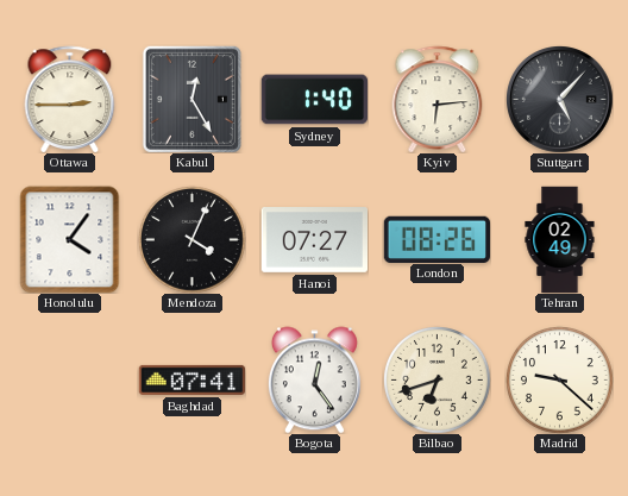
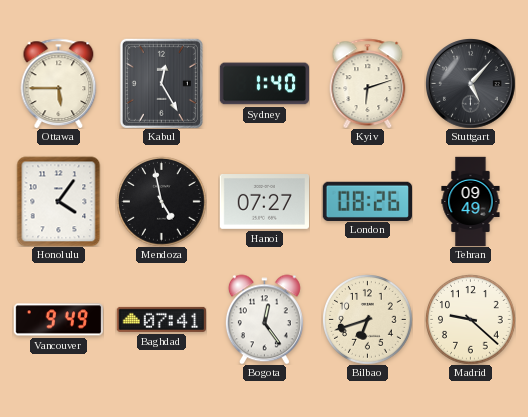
Ottawa: 2:45 -> 5:45 (59, 83)
Kyiv: 6:14 -> 6:12 (368, 83)
Mendoza: 4:04 -> 4:58 (162, 202)
Tehran: 02:49 -> 09:49 (471, 201)
Vancouver: none -> 9:49 (58, 320)
